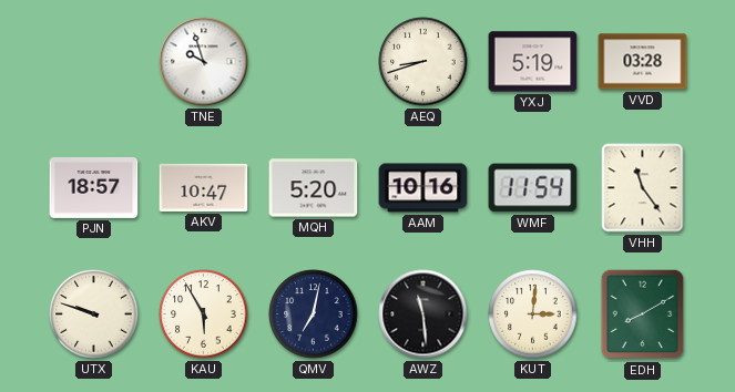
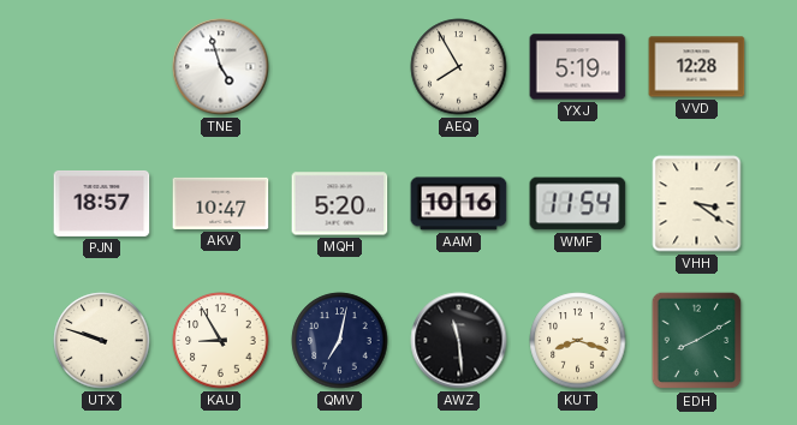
TNE: 9:57 -> 4:57 (221, 67)
AEQ: 8:42 -> 7:55 (459, 67)
VVD: 03:28 -> 12:28 (697, 67)
VHH: 11:24 -> 3:21 (697, 204)
KAU: 5:55 -> 8:55 (221, 341)
KUT: 3:01 -> 8:18 (578, 341)
